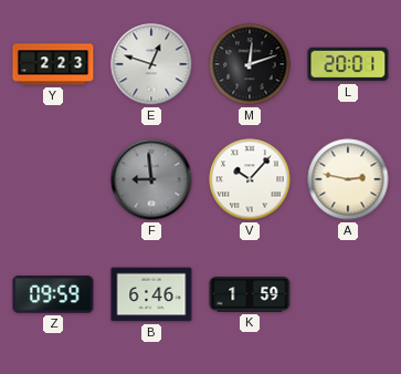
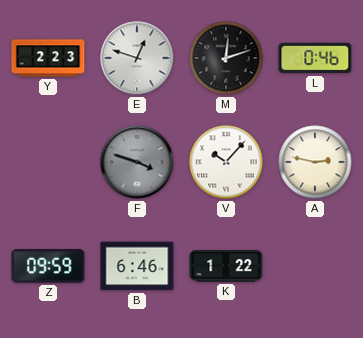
L: 20:01 -> 0:46 (315, 58)
F: 8:59 -> 3:48 (137, 162)
K: 1:59 -> 1:22 (226, 266)
